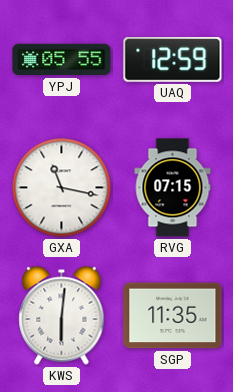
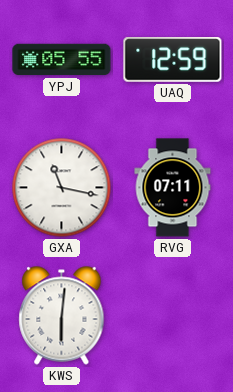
RVG: 07:15 -> 07:11 (173, 188)
SGP: 11:35 -> none (173, 316)
